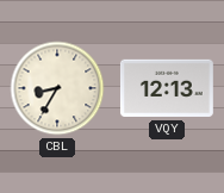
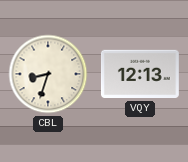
CBL: 8:35 -> 8:33 (48, 74)
